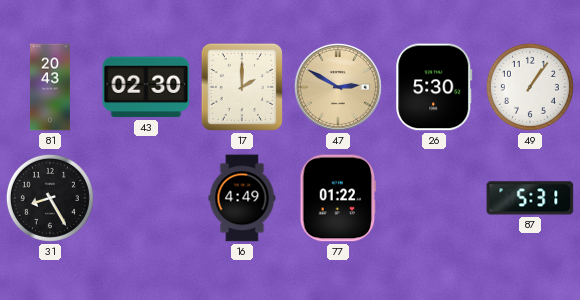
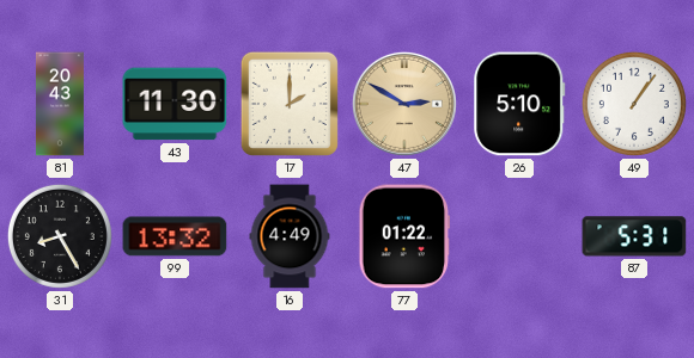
43: 02:30 -> 11:30 (175, 104)
26: 5:30 -> 5:10 (519, 104)
99: none -> 13:32 (175, 236)
